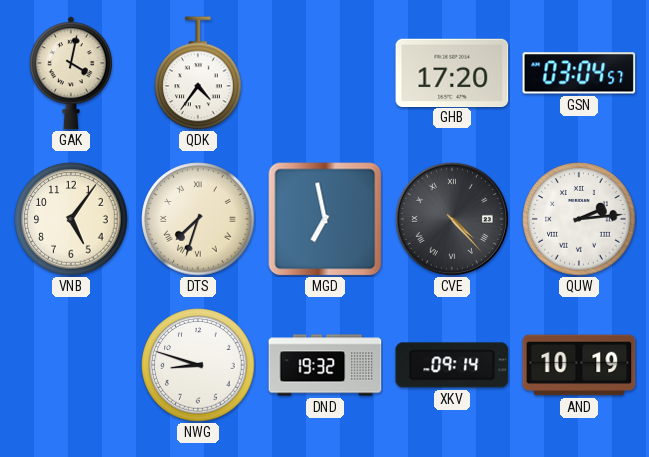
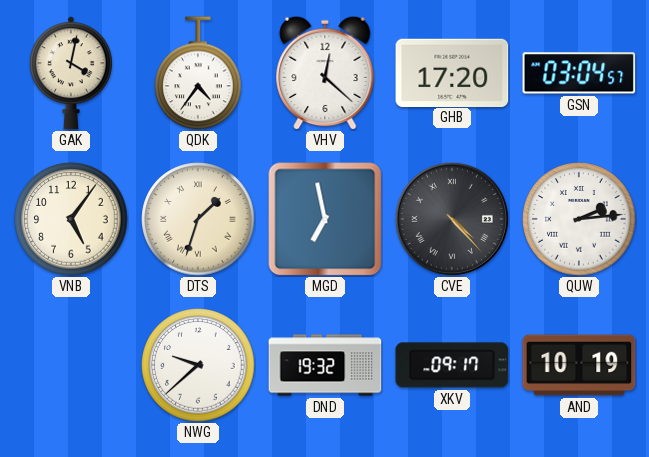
VHV: none -> 12:22 (325, 73)
DTS: 7:33 -> 1:33 (198, 219)
NWG: 8:48 -> 9:38 (198, 365)
XKV: 09:14 -> 09:17 (452, 365)
